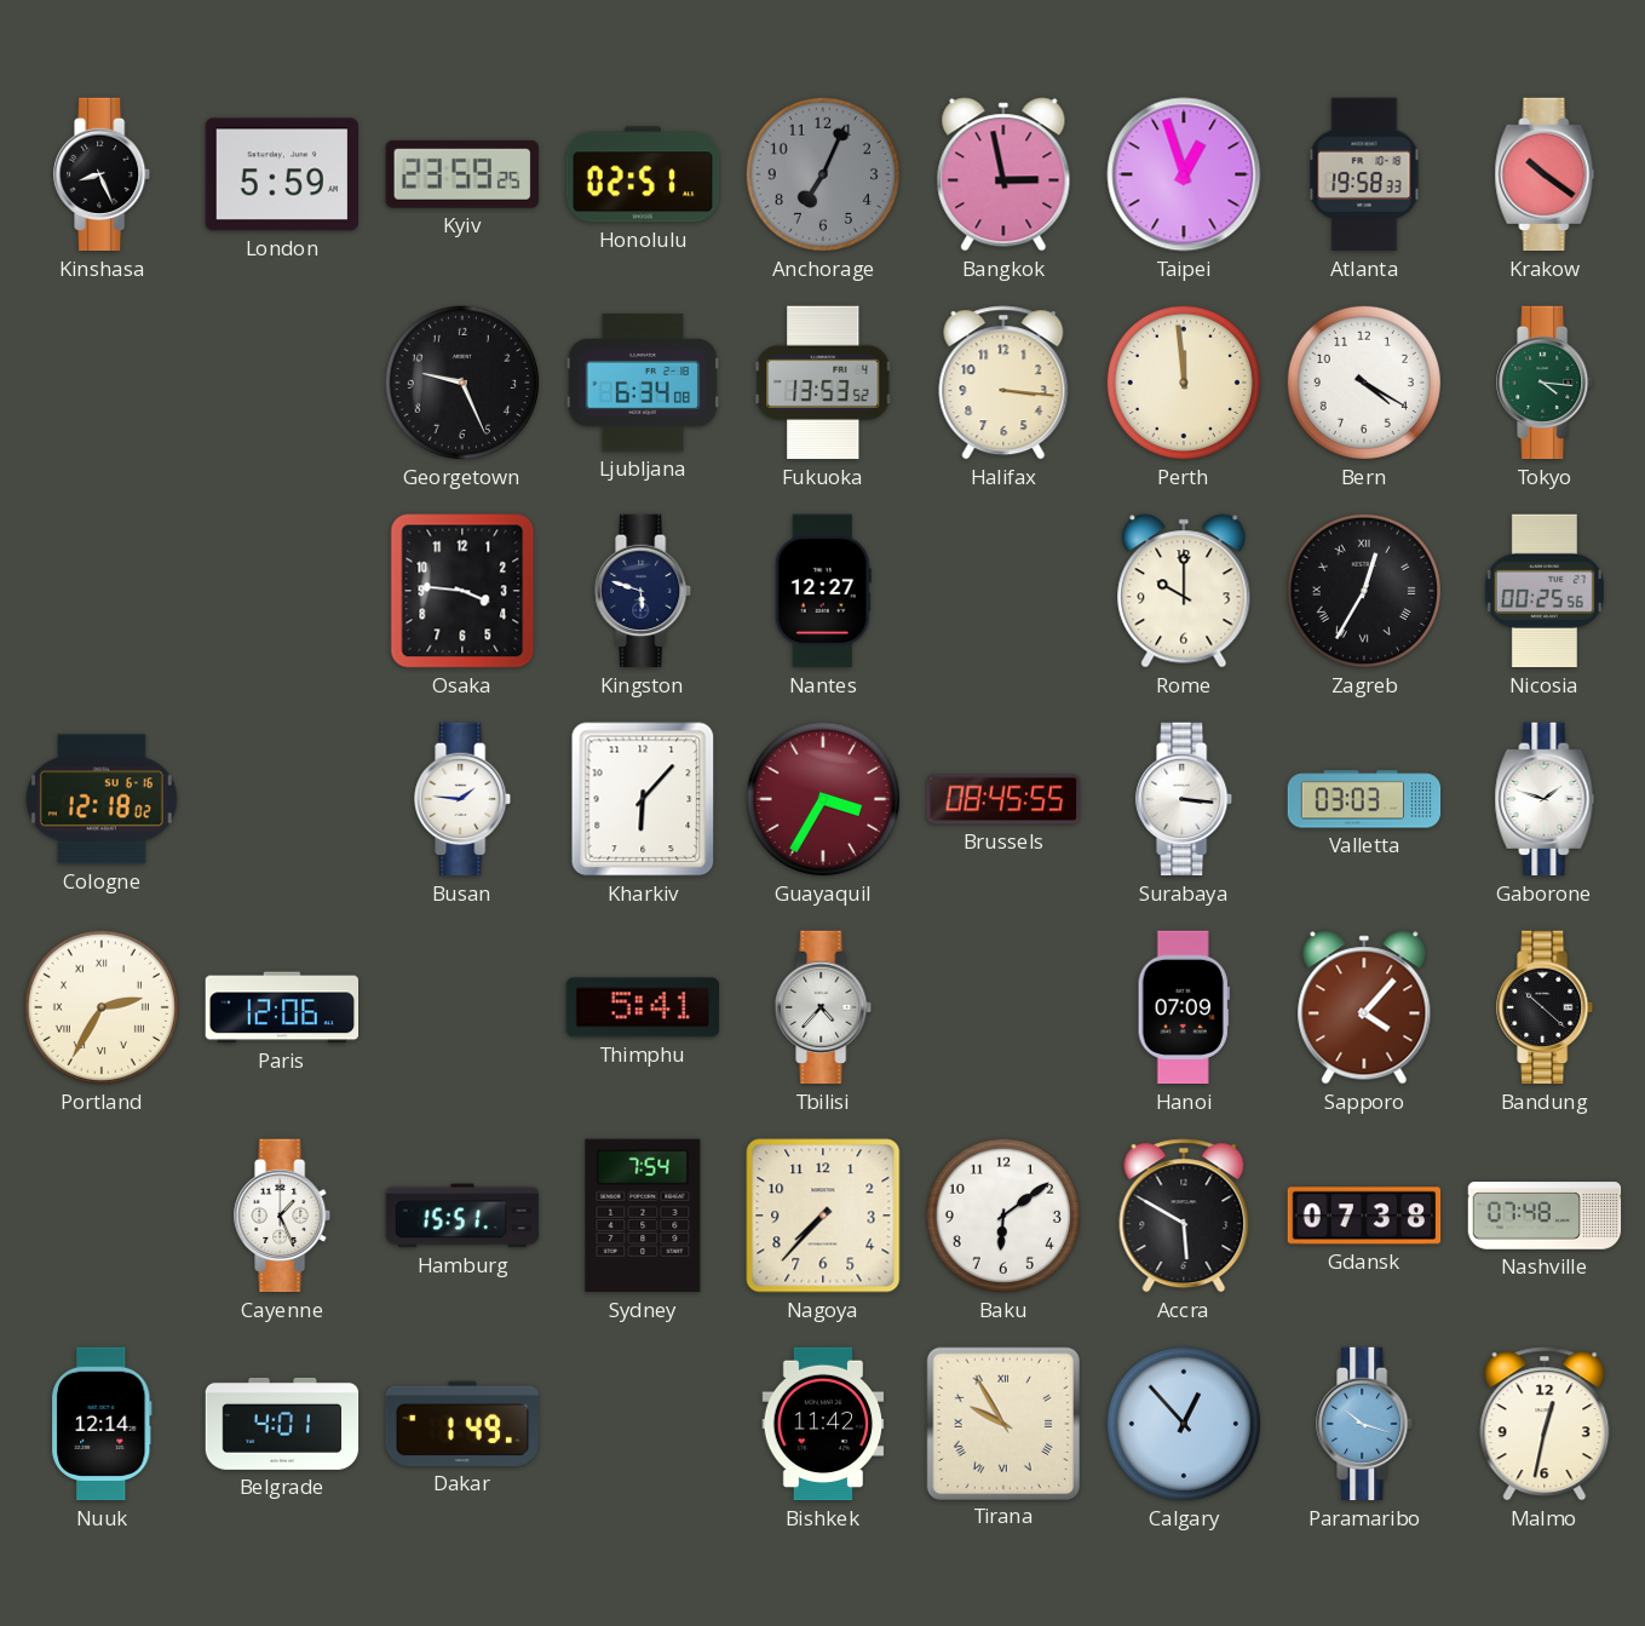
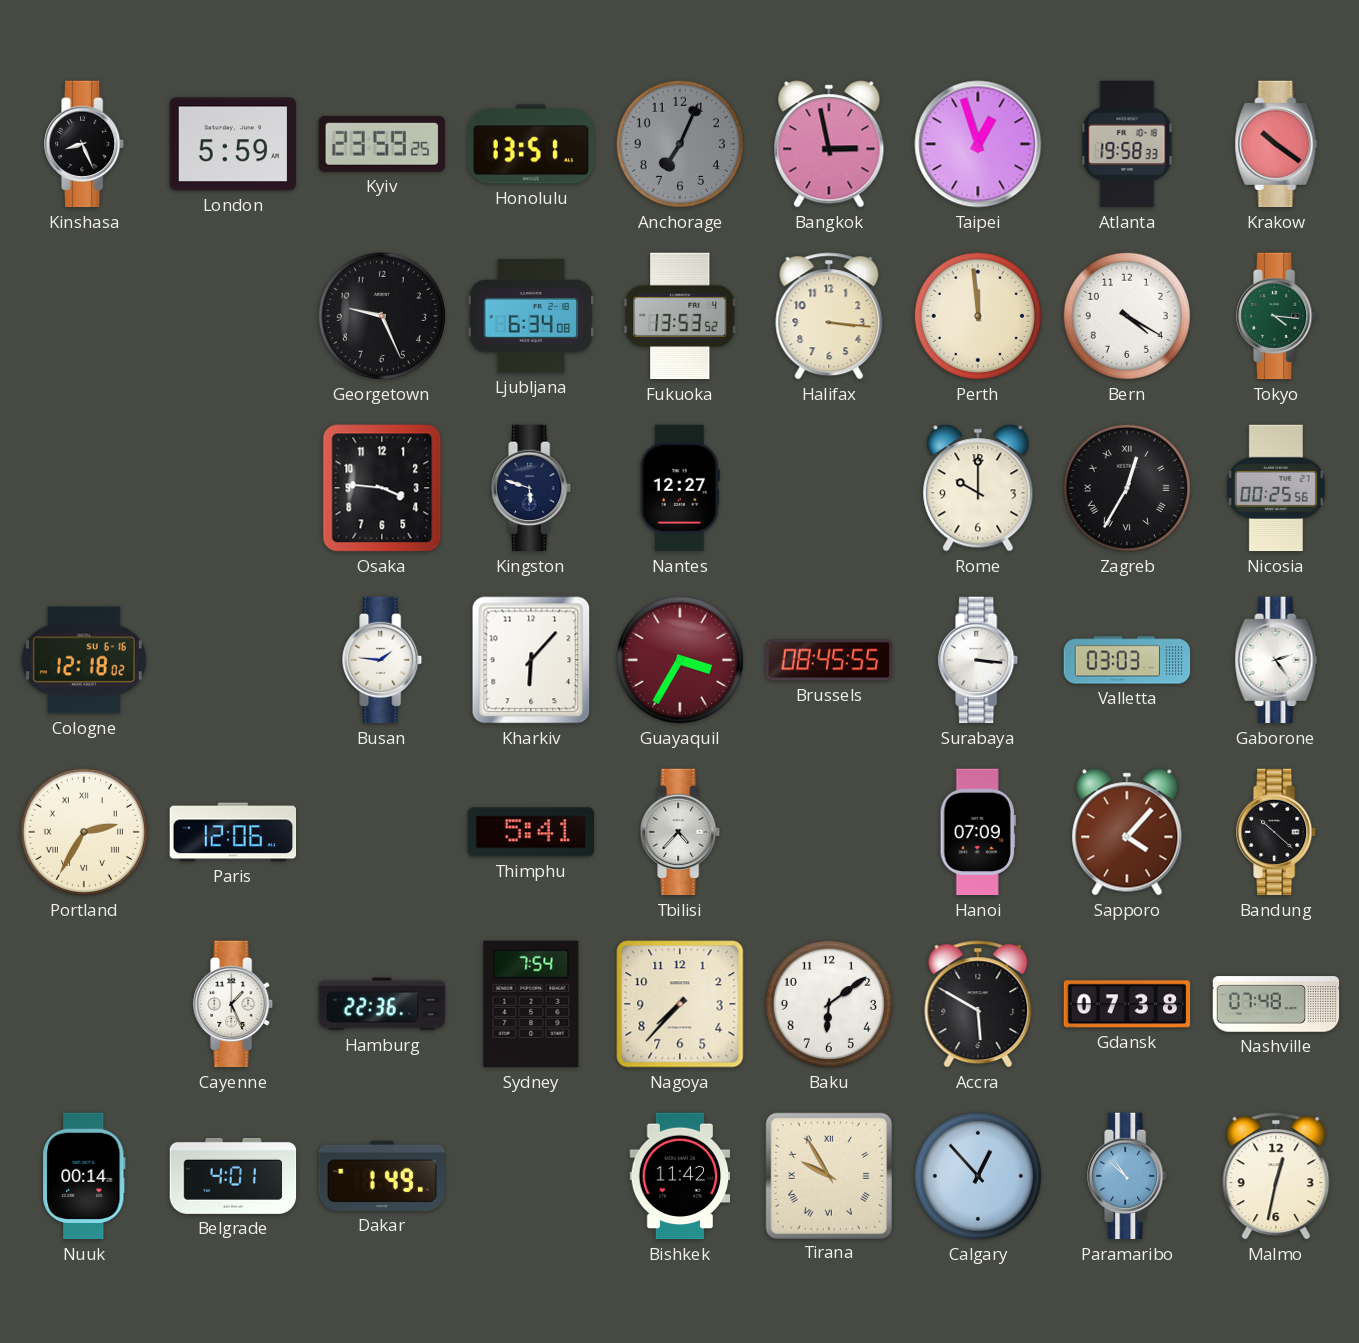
Honolulu: 02:51 -> 13:51 (531, 144)
Gaborone: 1:48 -> 2:24 (1276, 660)
Hamburg: 15:51 -> 22:36 (382, 1004)
Nuuk: 12:14 -> 00:14 (84, 1176)
Paramaribo: 10:18 -> 10:52 (1128, 1176)
